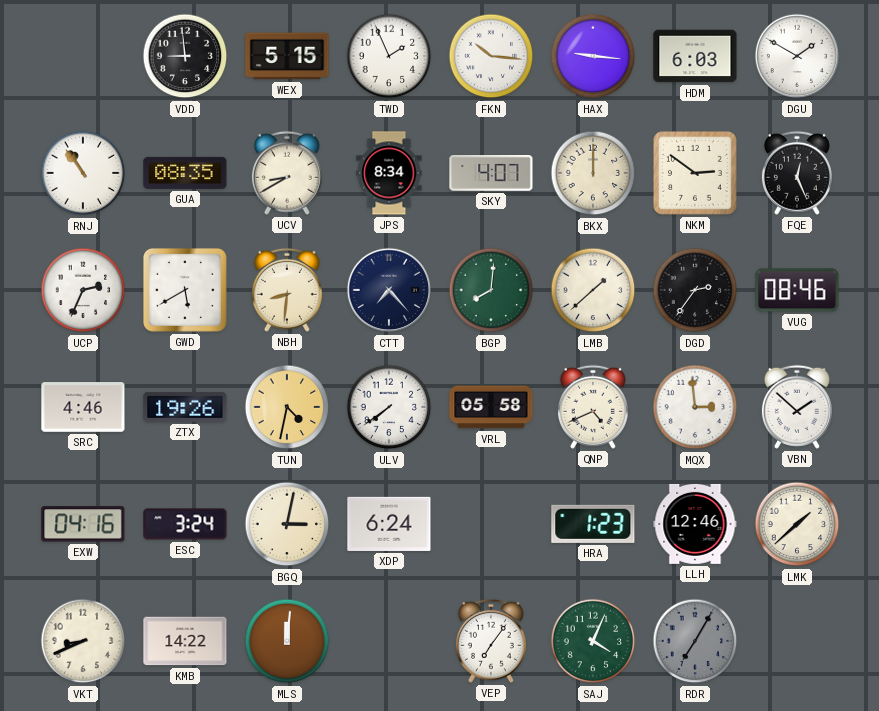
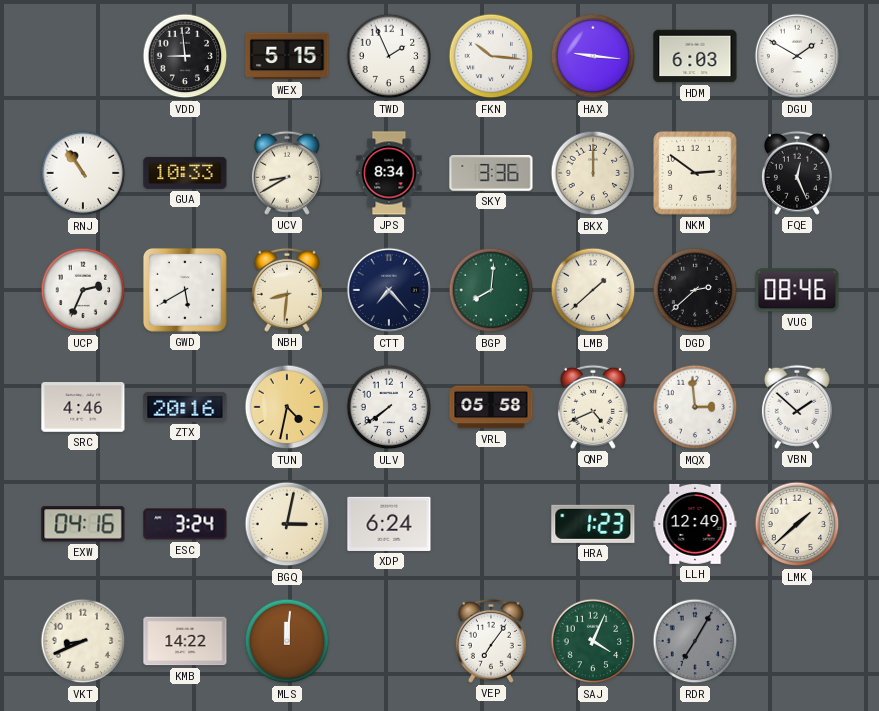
GUA: 08:35 -> 10:33 (185, 173)
SKY: 4:07 -> 3:36 (491, 174)
DGD: 2:36 -> 2:38 (695, 290)
ZTX: 19:26 -> 20:16 (185, 407)
LLH: 12:46 -> 12:49 (695, 524)
